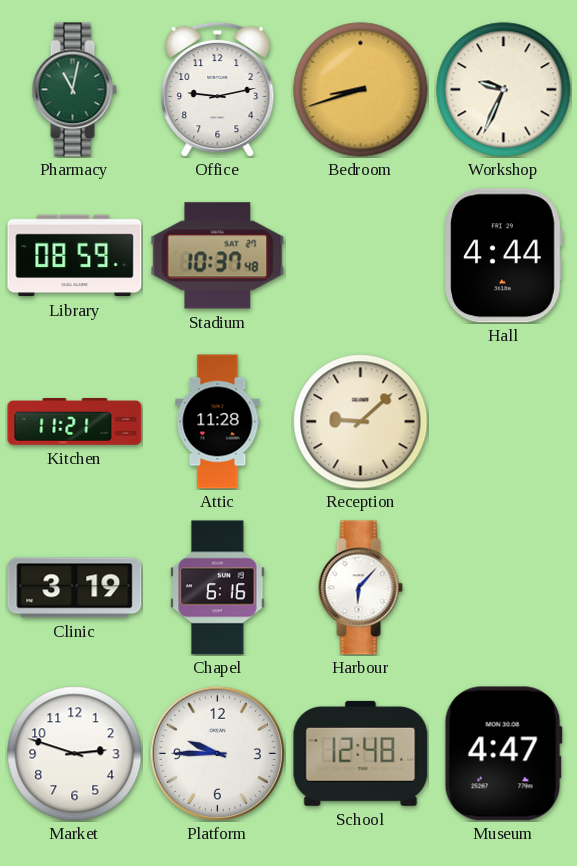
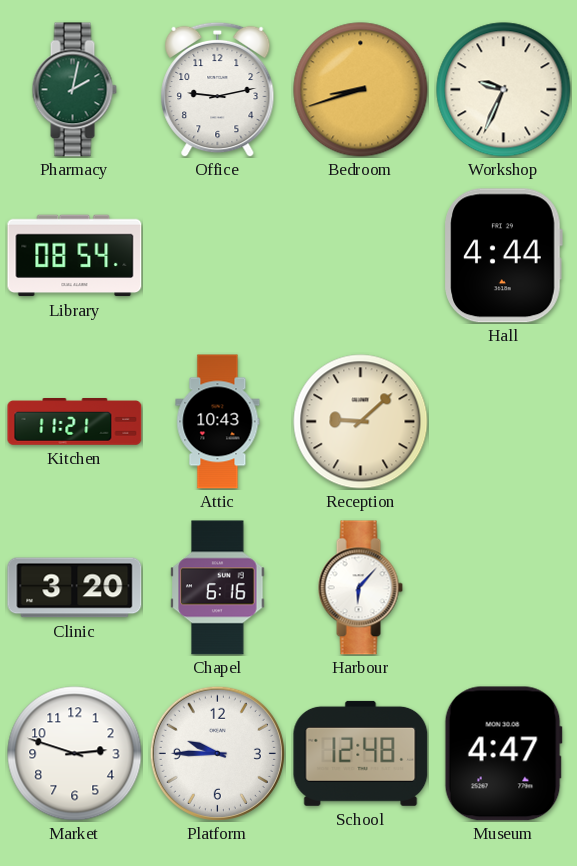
Pharmacy: 11:02 -> 2:02 (74, 90)
Library: 08:59 -> 08:54 (75, 256)
Stadium: 10:37 -> none (218, 256)
Attic: 11:28 -> 10:43 (218, 422)
Clinic: 3:19 -> 3:20 (75, 588)
